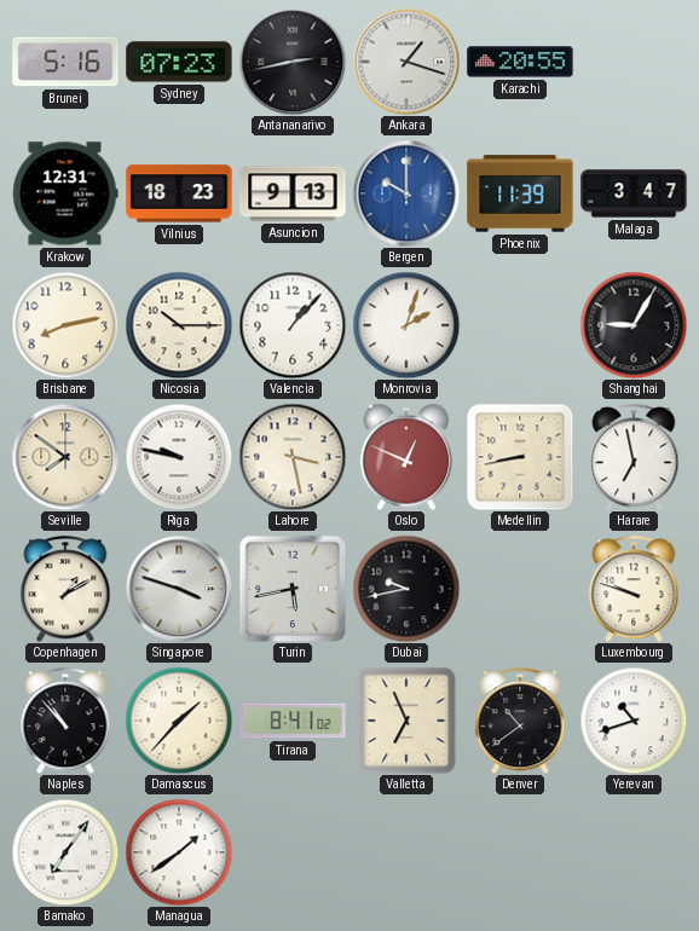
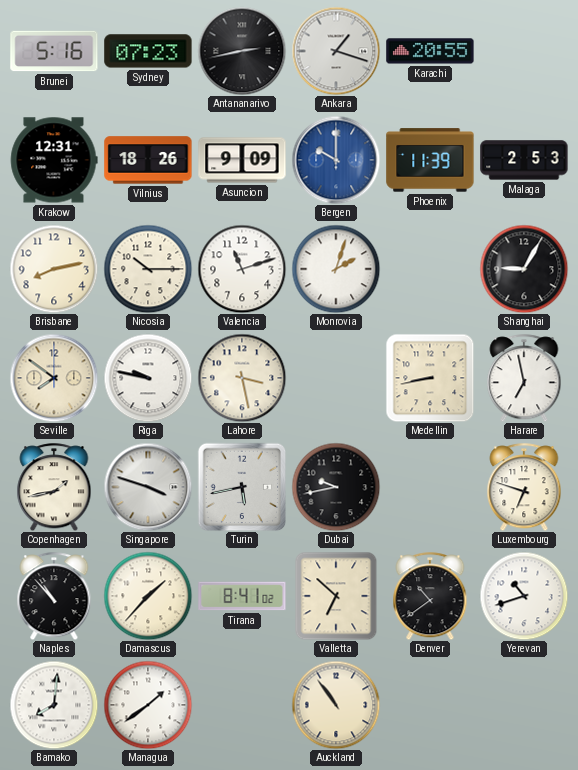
Vilnius: 18:23 -> 18:26 (148, 160)
Asuncion: 9:13 -> 9:09 (242, 160)
Malaga: 3:47 -> 2:53 (524, 160)
Valencia: 1:07 -> 11:12 (242, 269)
Oslo: 12:49 -> none (406, 457)
Copenhagen: 1:10 -> 1:43 (54, 487)
Luxembourg: 9:48 -> 6:48 (524, 487)
Valletta: 6:56 -> 6:52 (336, 596)
Bamako: 7:06 -> 8:01 (54, 705)
Auckland: none -> 10:54 (336, 705)
